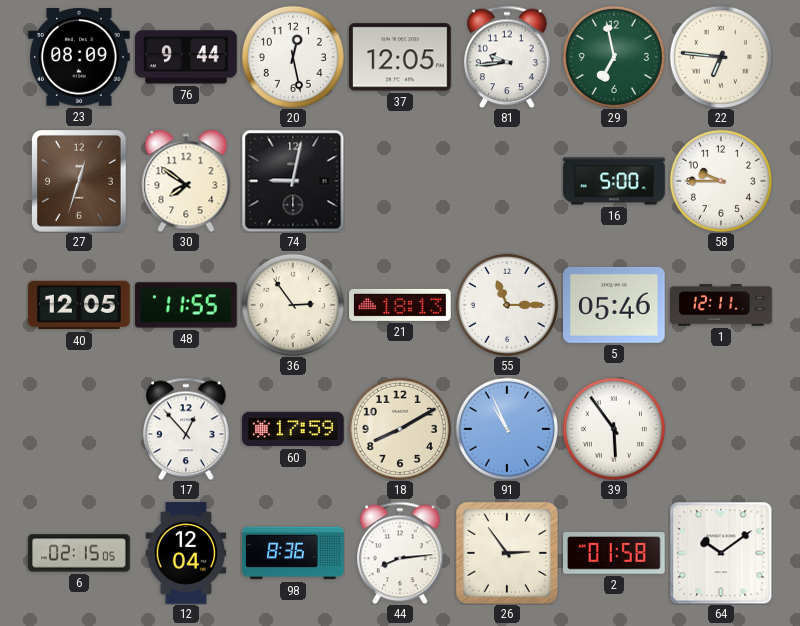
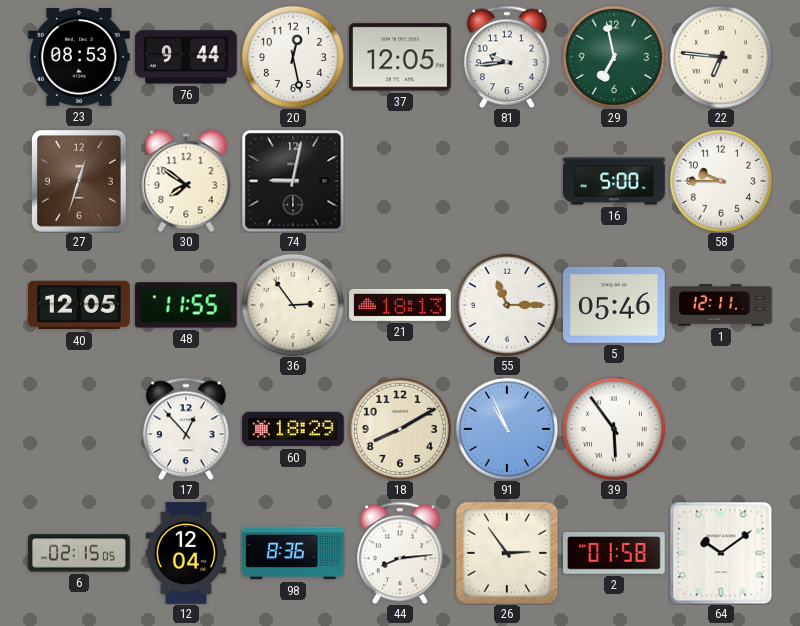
23: 08:09 -> 08:53 (80, 57)
60: 17:59 -> 18:29 (293, 429)
